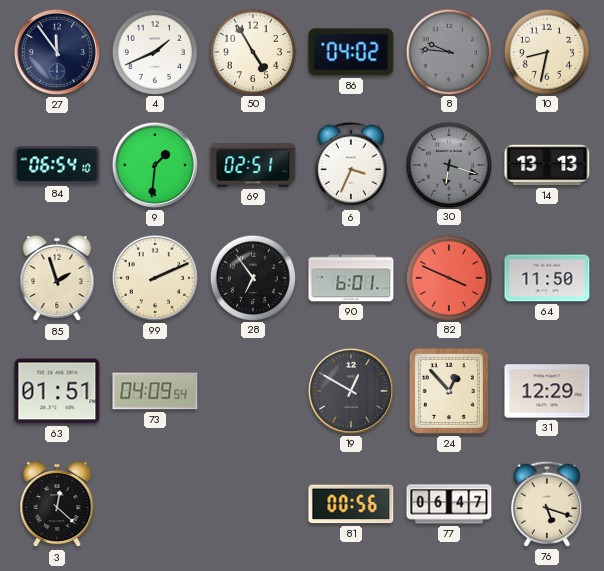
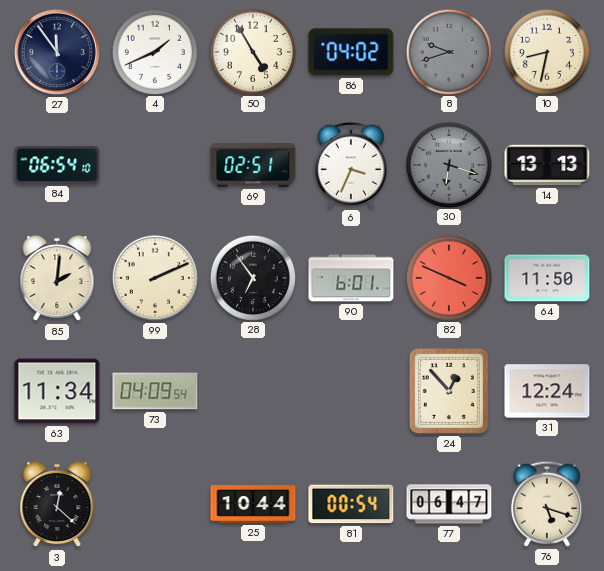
8: 9:46 -> 9:42 (448, 51)
9: 1:31 -> none (155, 165)
85: 1:57 -> 2:01 (57, 278)
63: 01:51 -> 11:34 (57, 391)
19: 12:50 -> none (351, 391)
31: 12:29 -> 12:24 (547, 391)
25: none -> 10:44 (253, 505)
81: 00:56 -> 00:54 (351, 504)
